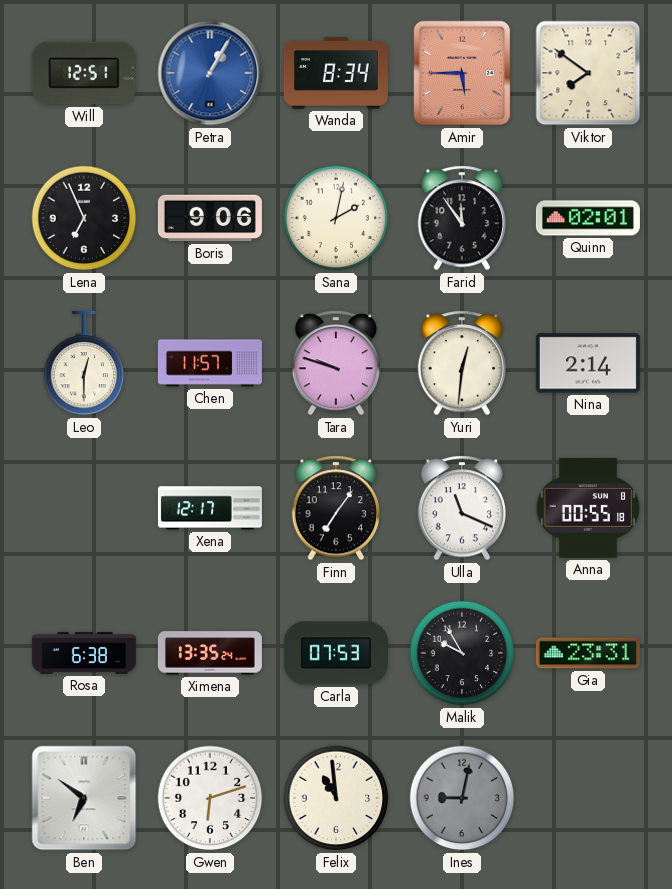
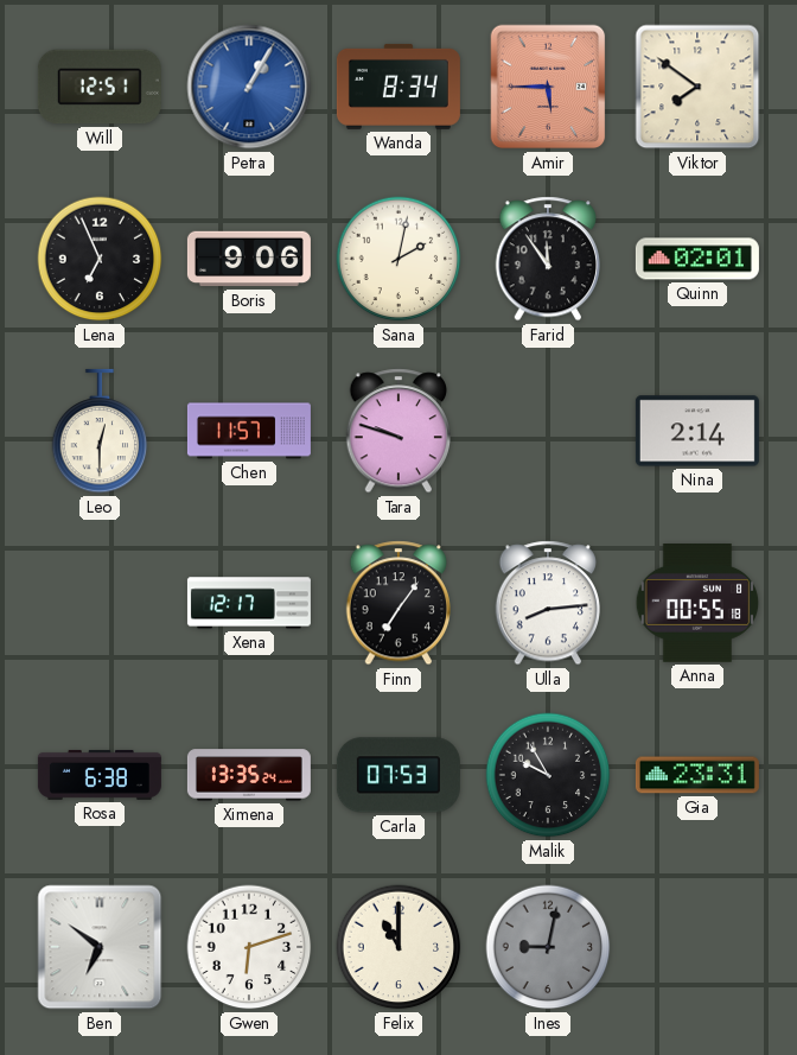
Yuri: 12:31 -> none (462, 363)
Ulla: 11:19 -> 8:14 (548, 603)
Felix: 10:59 -> 11:00 (398, 947)
